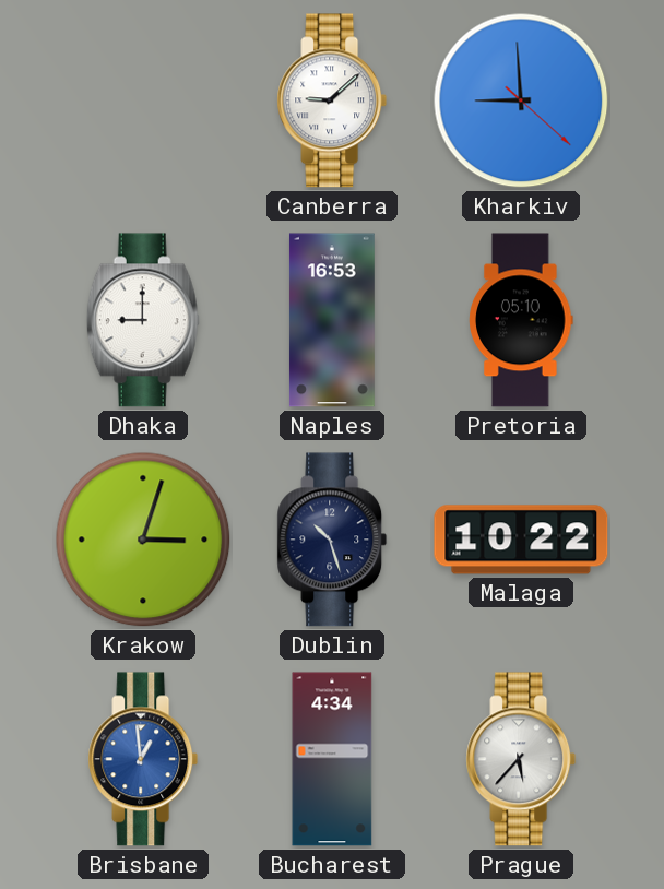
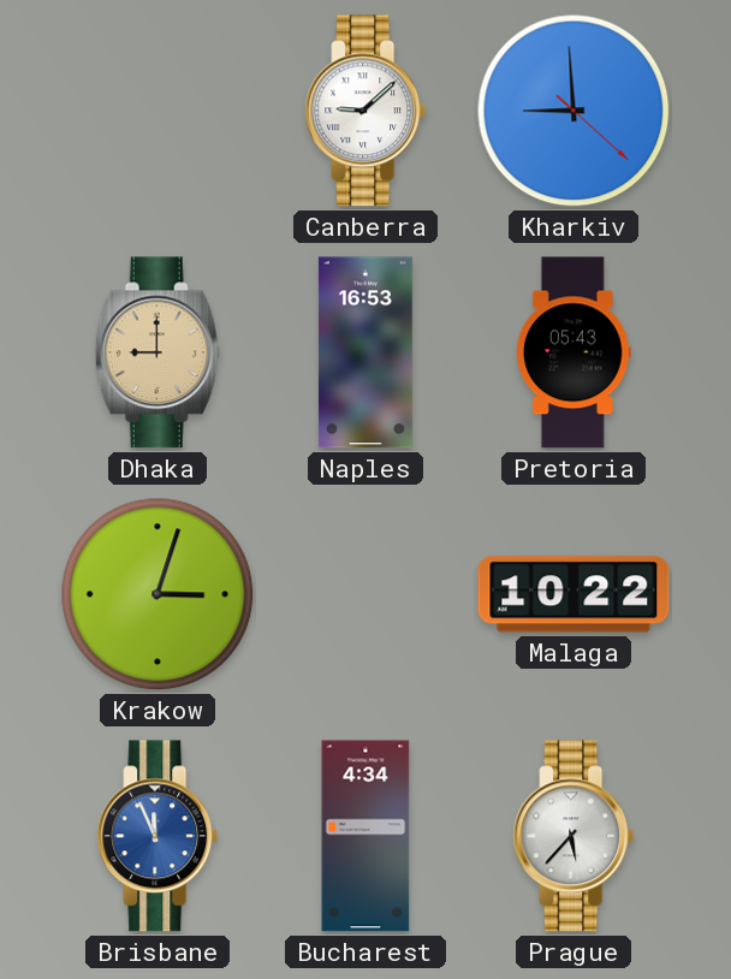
Dhaka dial: white -> champagne (158, 352)
Pretoria: 05:10 -> 05:43 (573, 352)
Dublin: 10:27 -> none (332, 540)
Brisbane: 12:59 -> 11:56 (158, 836)
